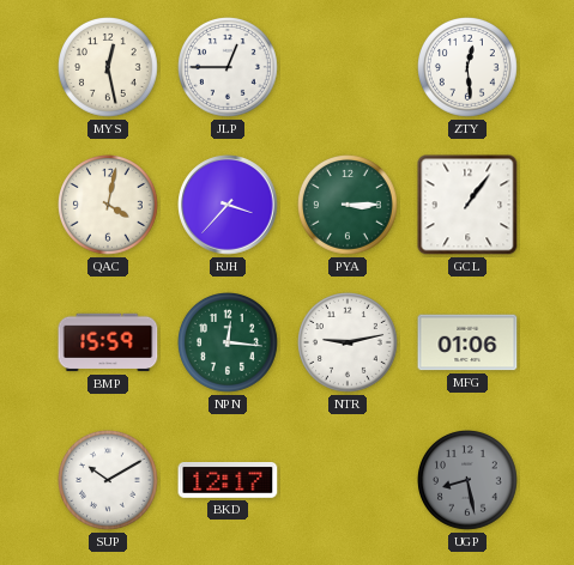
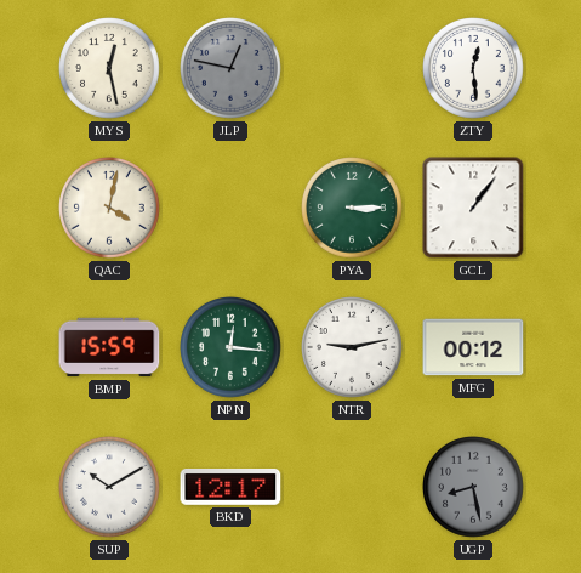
JLP: 12:45 -> 12:47 (232, 69)
JLP dial: white -> grey (232, 69)
RJH: 3:37 -> none (228, 205)
MFG: 01:06 -> 00:12 (473, 347)
